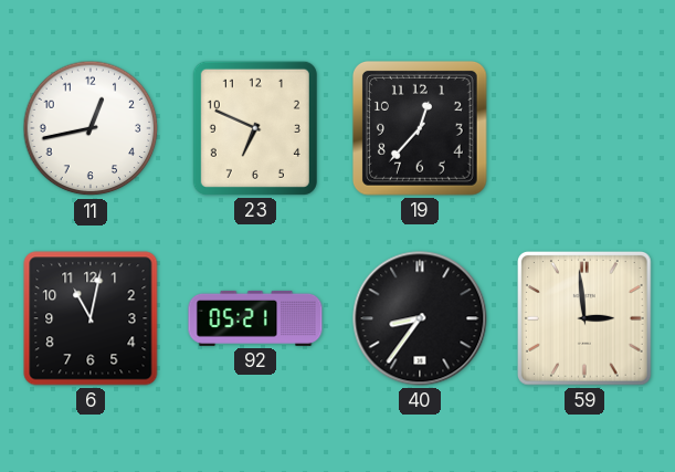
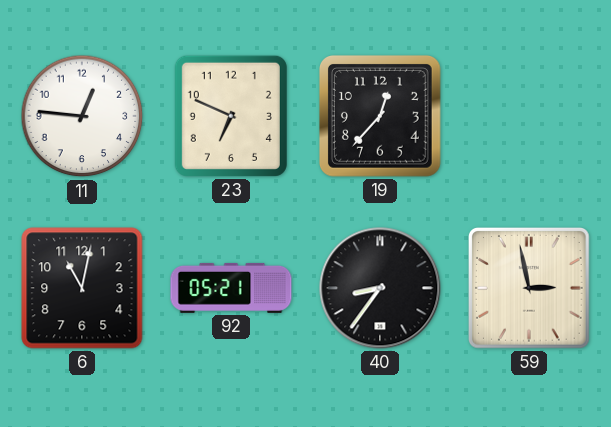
11: 12:43 -> 12:46 (82, 116)
59: 2:59 -> 2:58 (530, 289)
